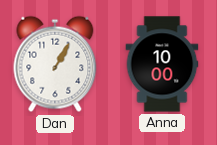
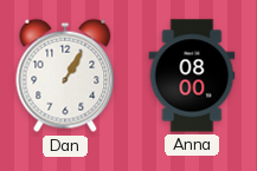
Anna: 10:00 -> 08:00 (192, 75)
